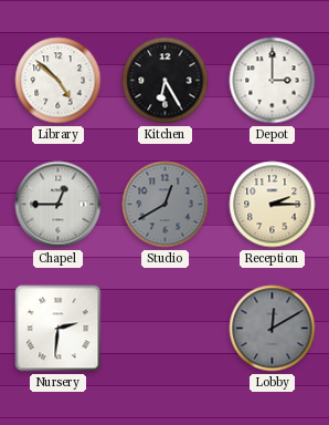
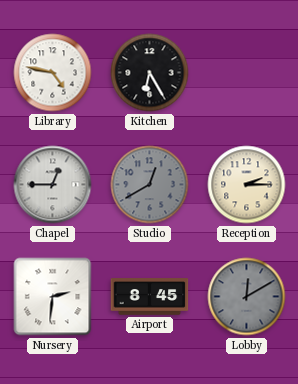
Library: 4:52 -> 4:47 (53, 73)
Depot: 3:00 -> none (273, 81)
Airport: none -> 8:45 (150, 297)
